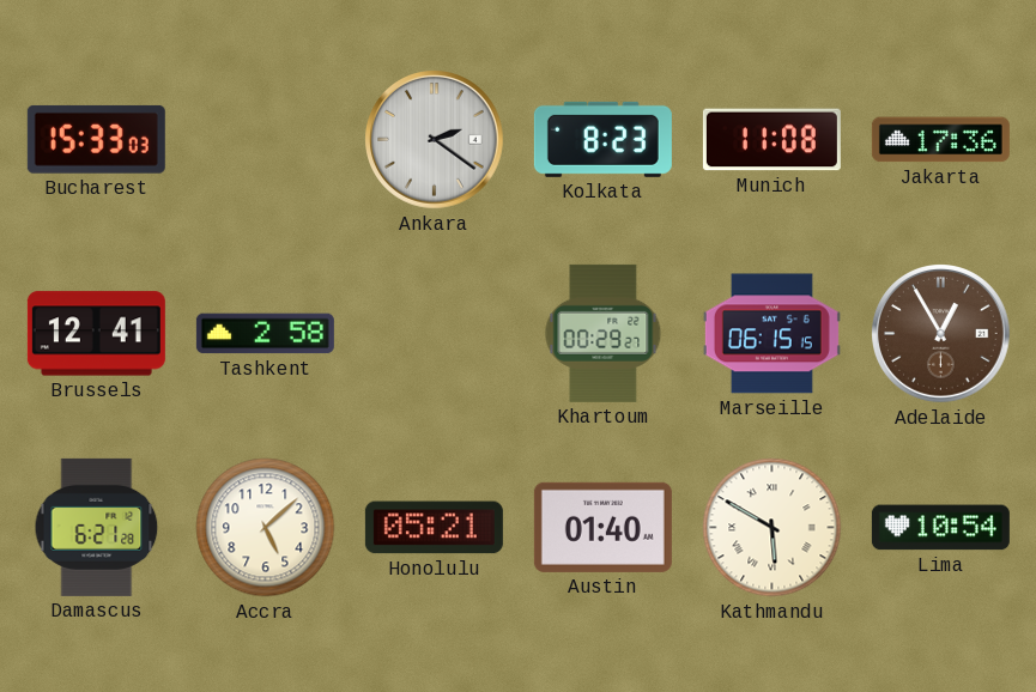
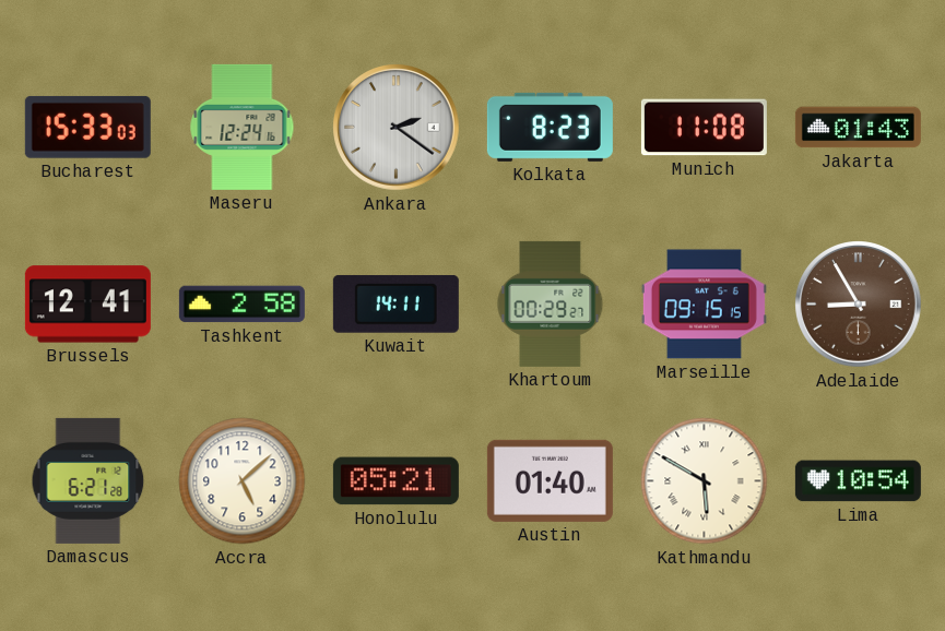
Maseru: none -> 12:24 (243, 127)
Jakarta: 17:36 -> 01:43 (858, 128)
Kuwait: none -> 14:11 (395, 305)
Marseille: 06:15 -> 09:15 (704, 305)
Adelaide: 12:55 -> 8:55 (859, 305)
